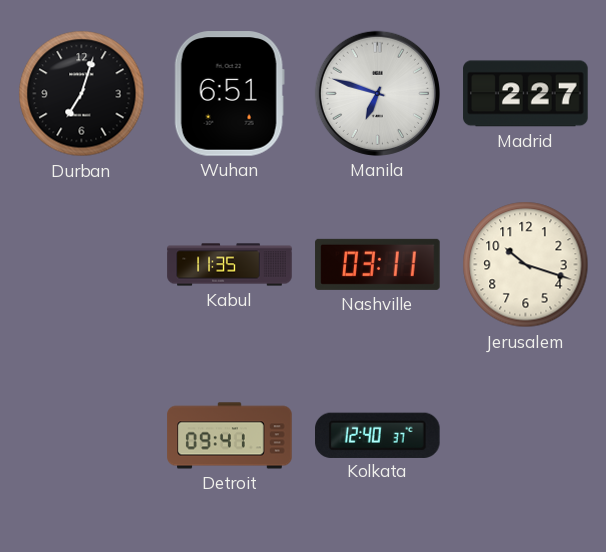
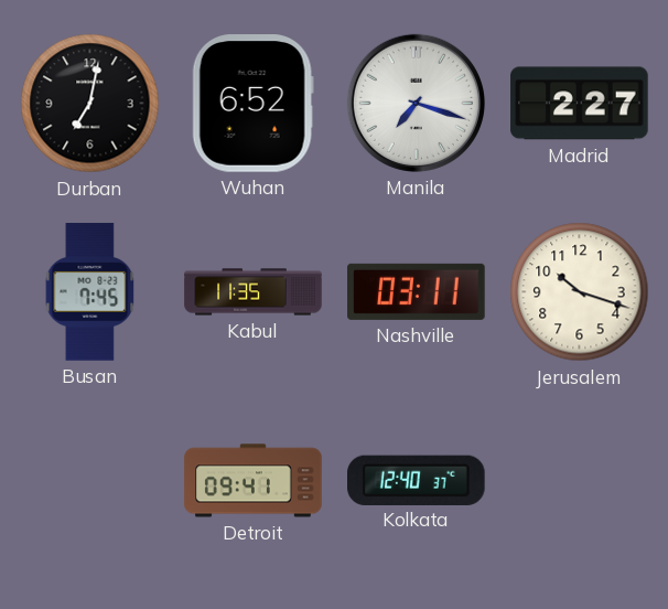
Durban: 7:03 -> 7:02 (90, 104)
Wuhan: 6:51 -> 6:52 (252, 104)
Manila: 6:48 -> 7:18 (416, 103)
Busan: none -> 7:45 (90, 292)
